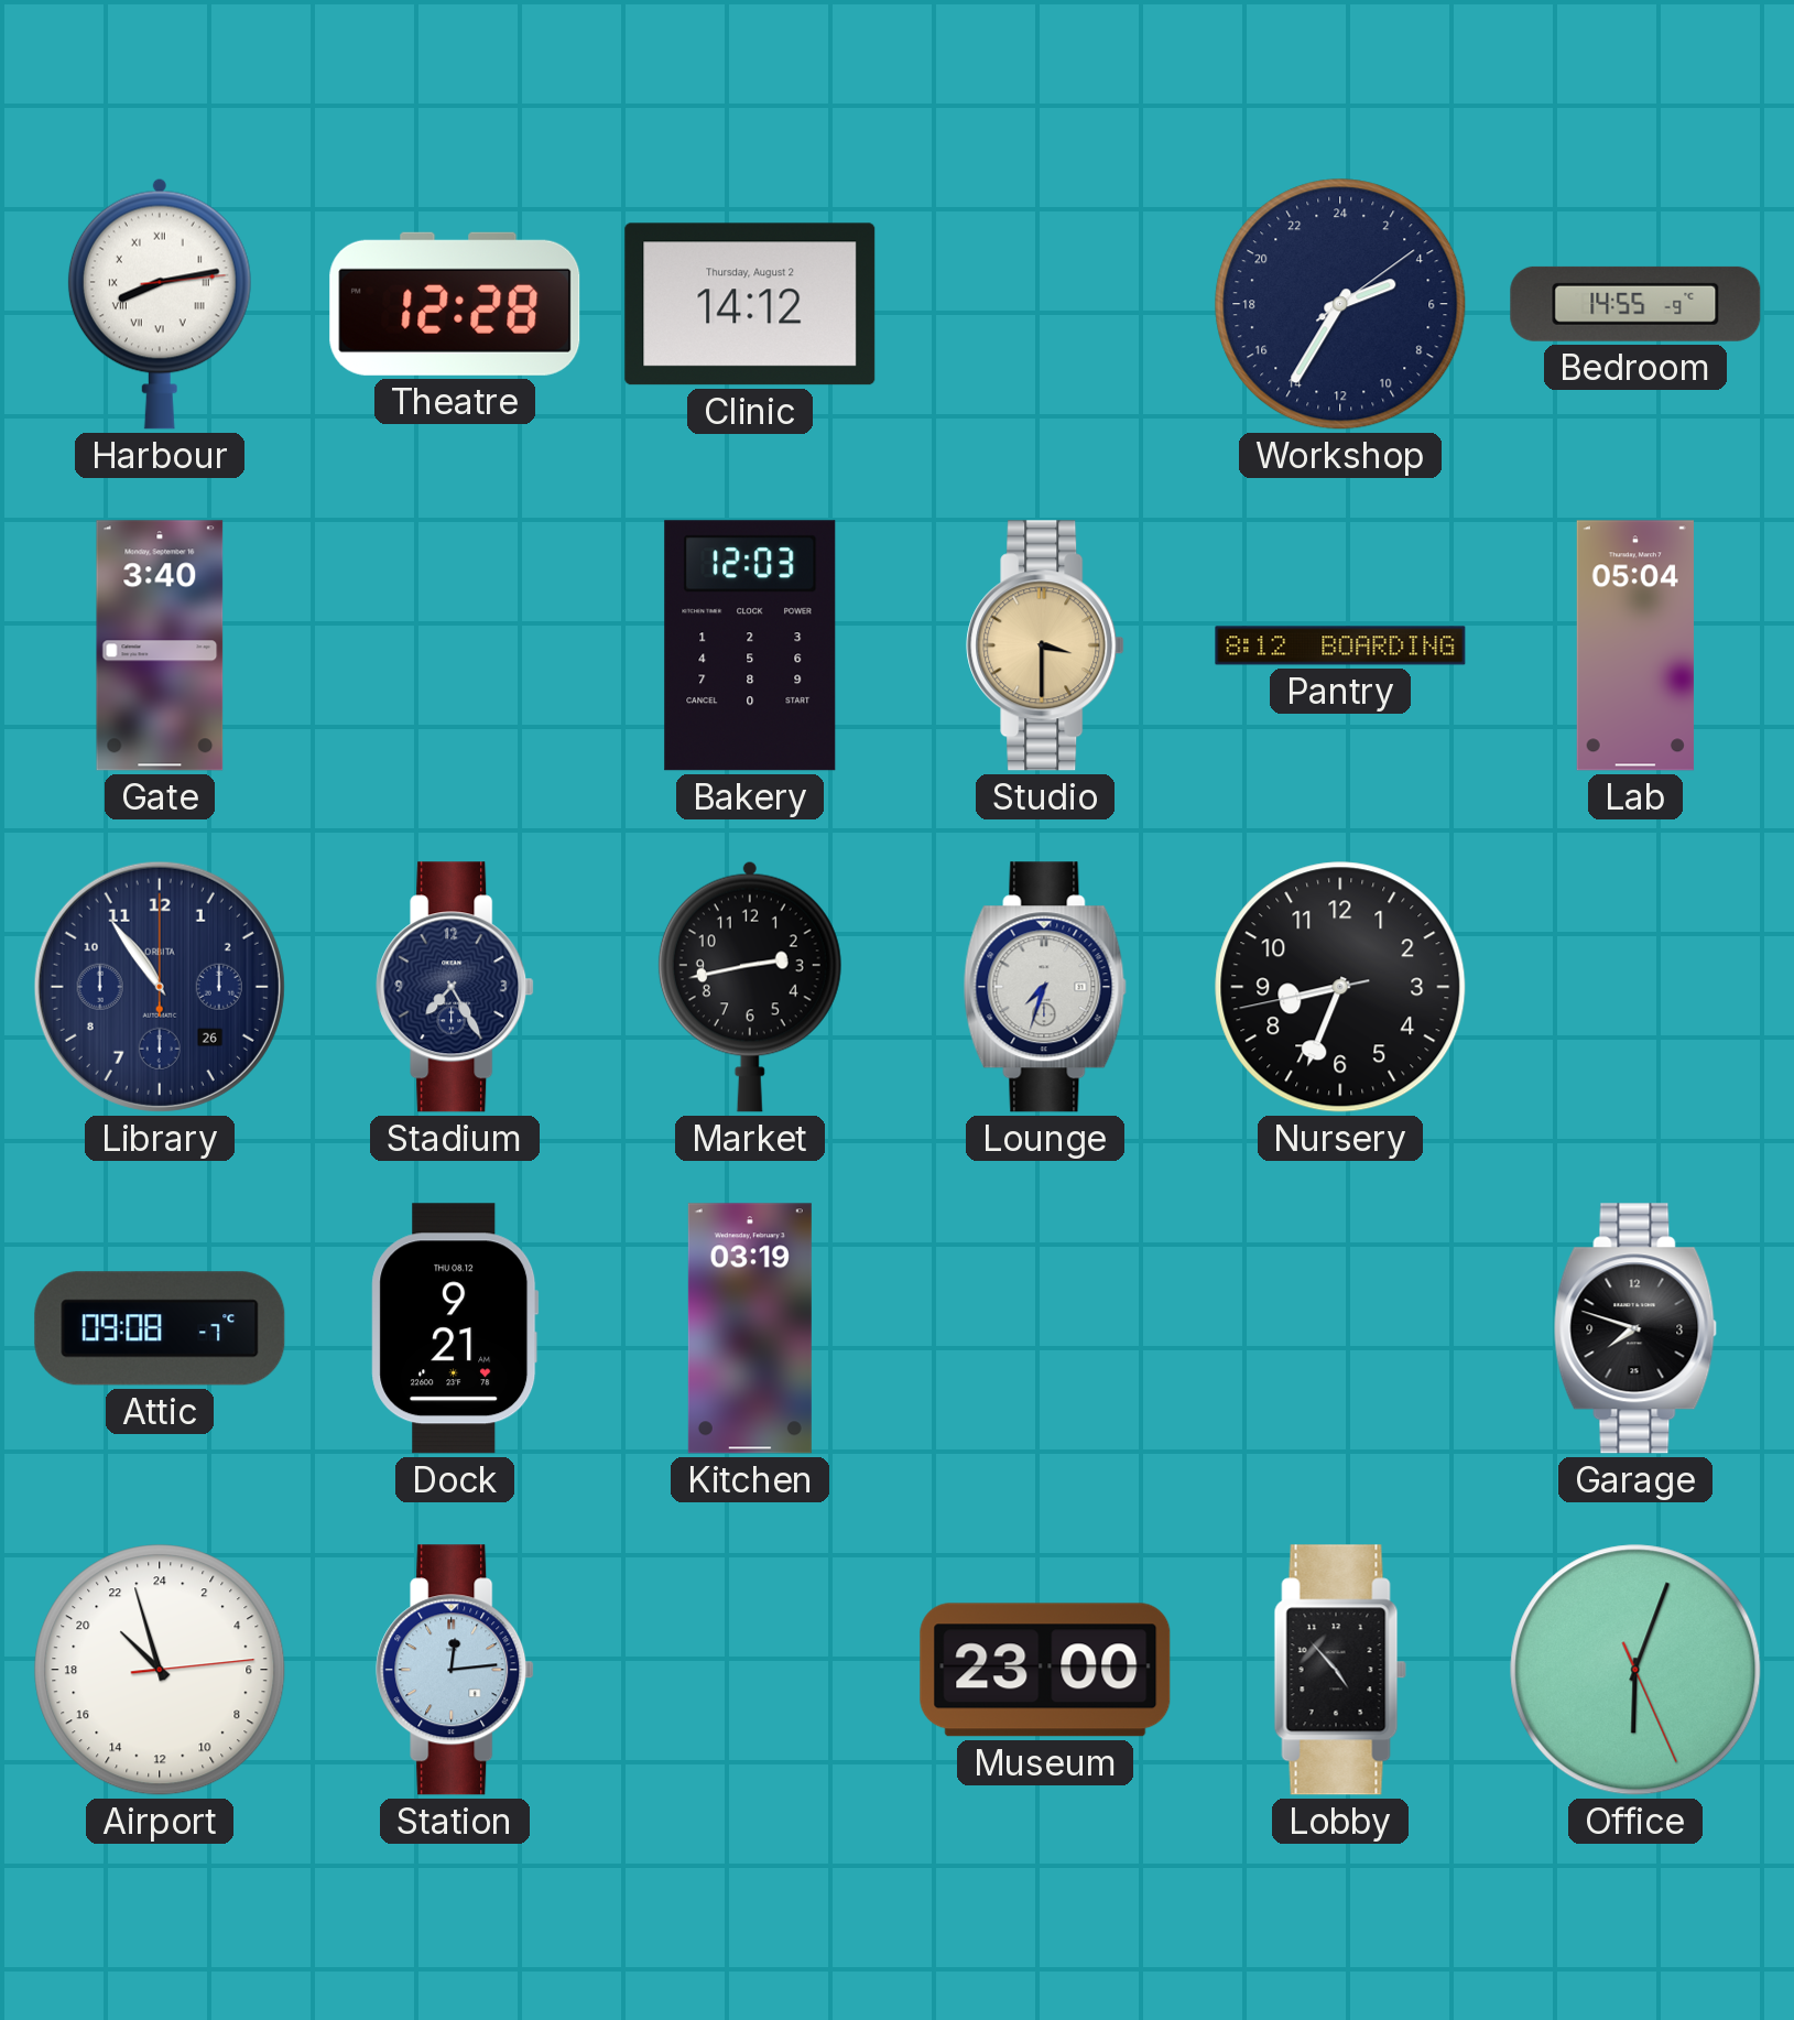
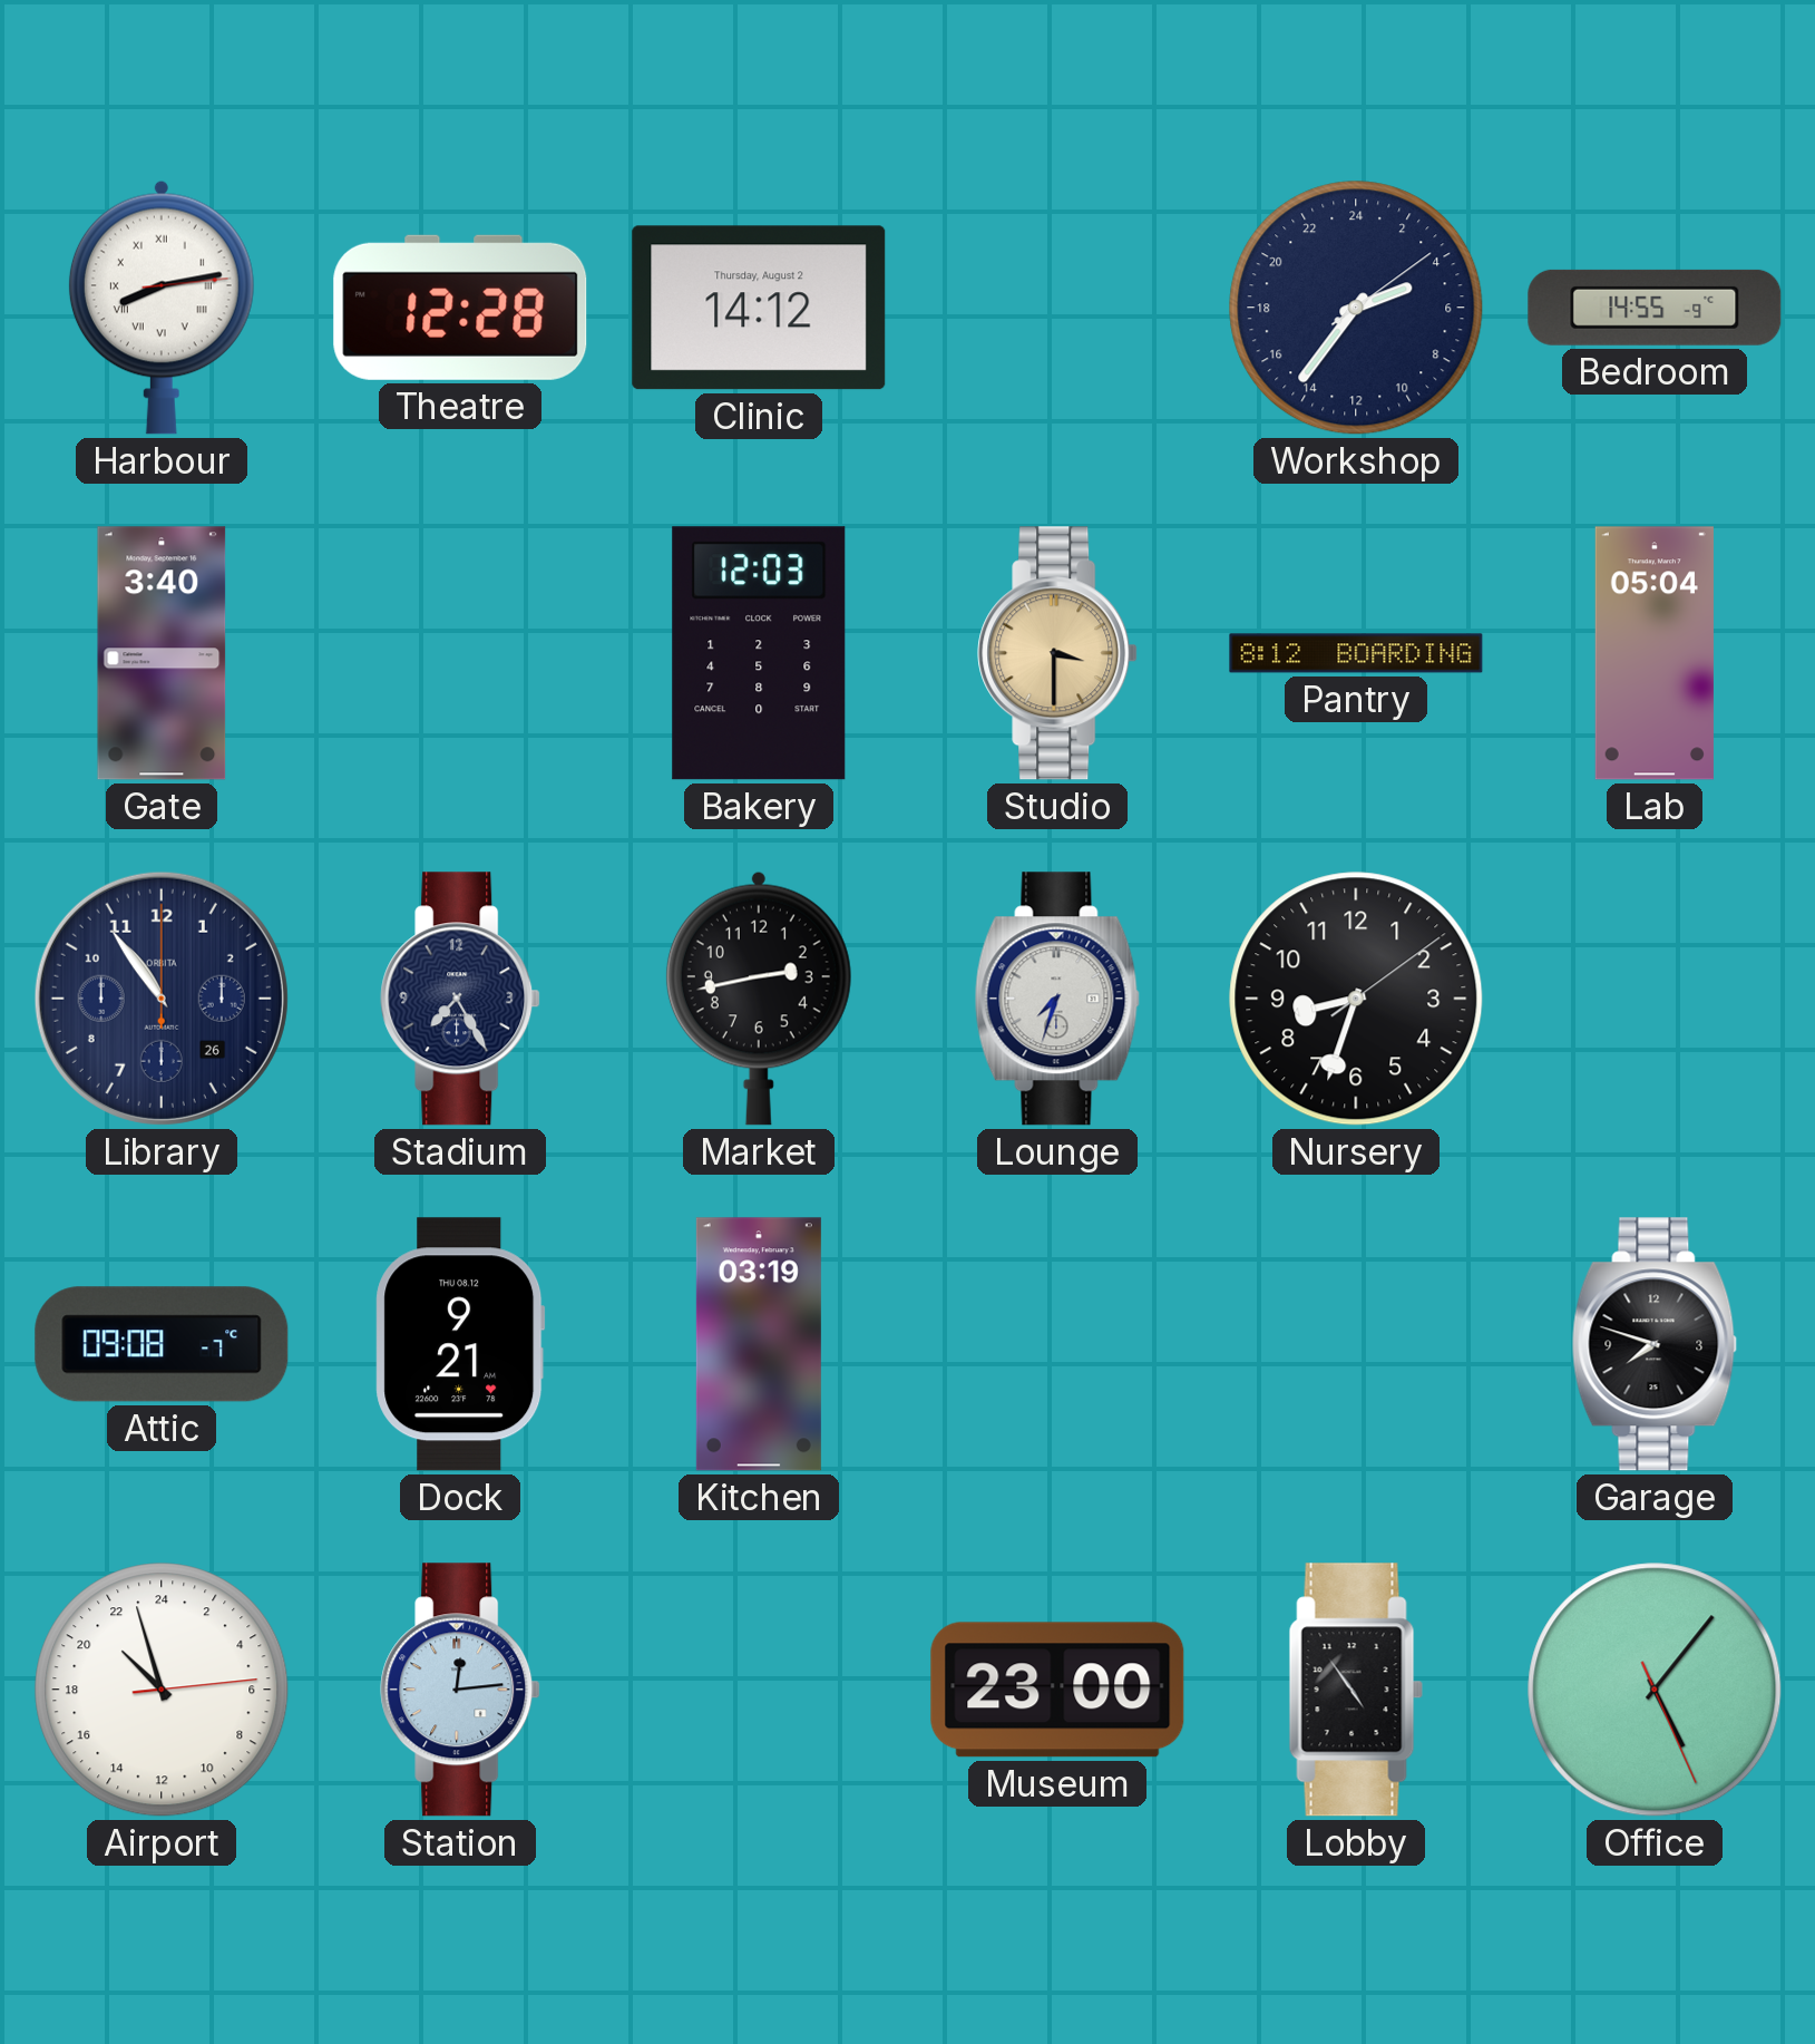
Workshop: 4:35 -> 4:36 (1356, 308)
Nursery: 8:33:43 -> 8:33:09 (1356, 999)
Lobby: 4:53 -> 4:54 (1356, 1690)
Office: 6:03 -> 5:06 (1655, 1690)
